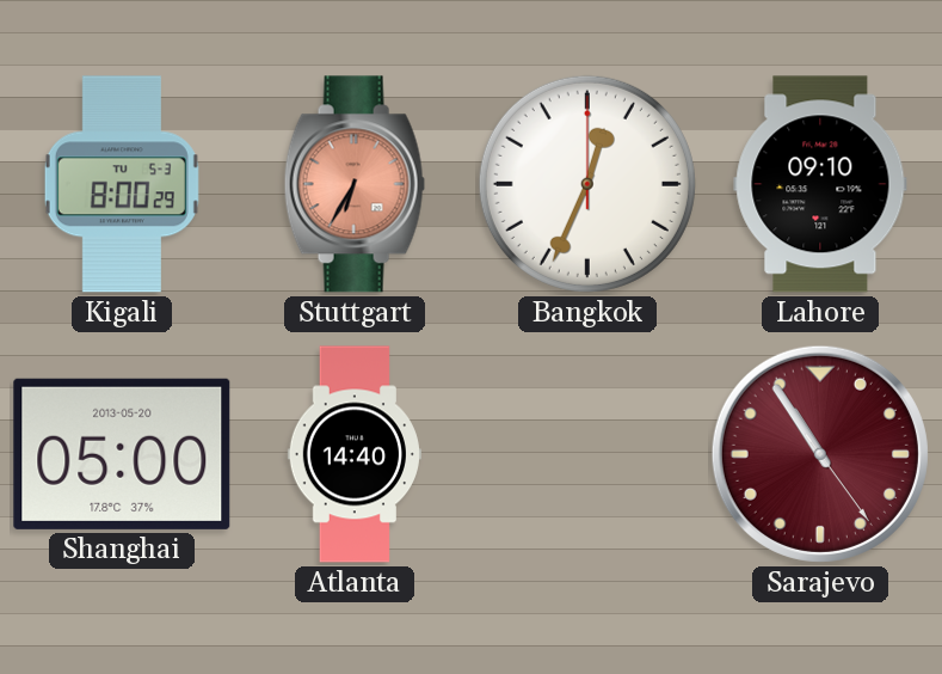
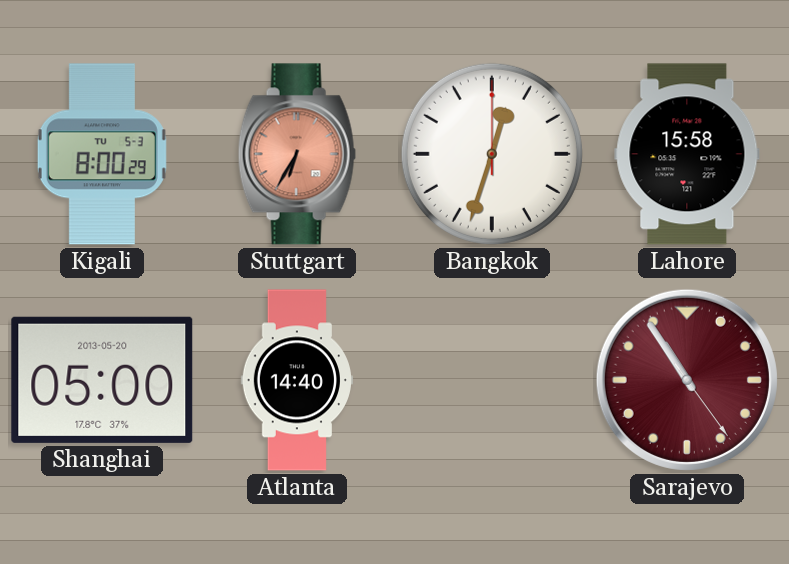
Bangkok: 12:34 -> 12:33 (492, 154)
Lahore: 09:10 -> 15:58 (687, 154)
